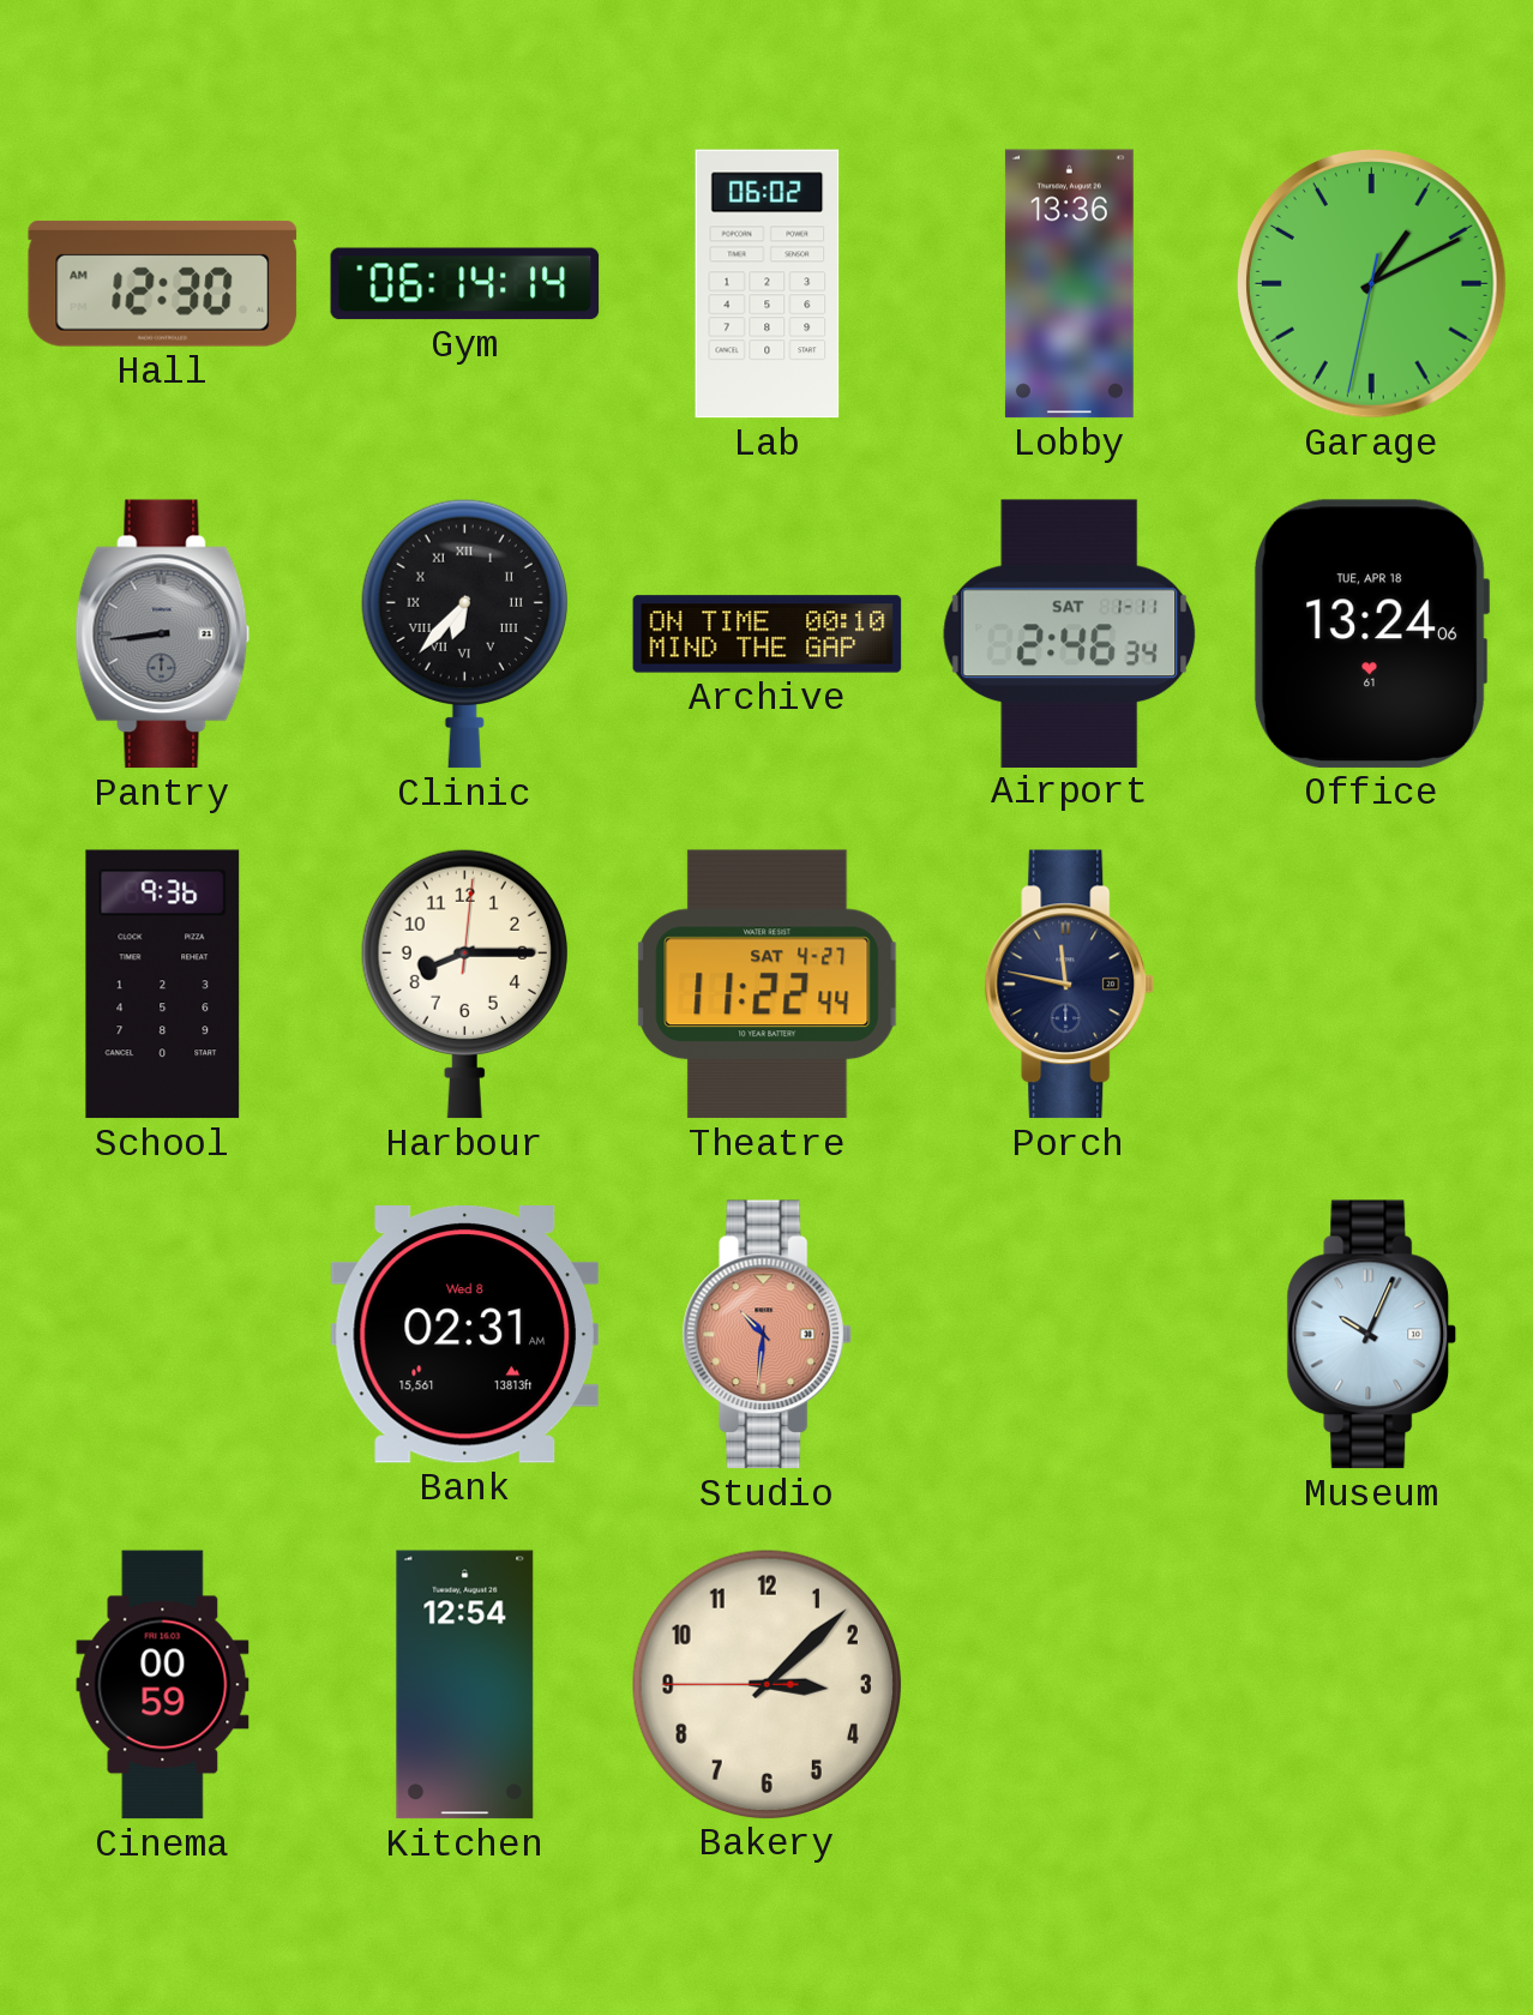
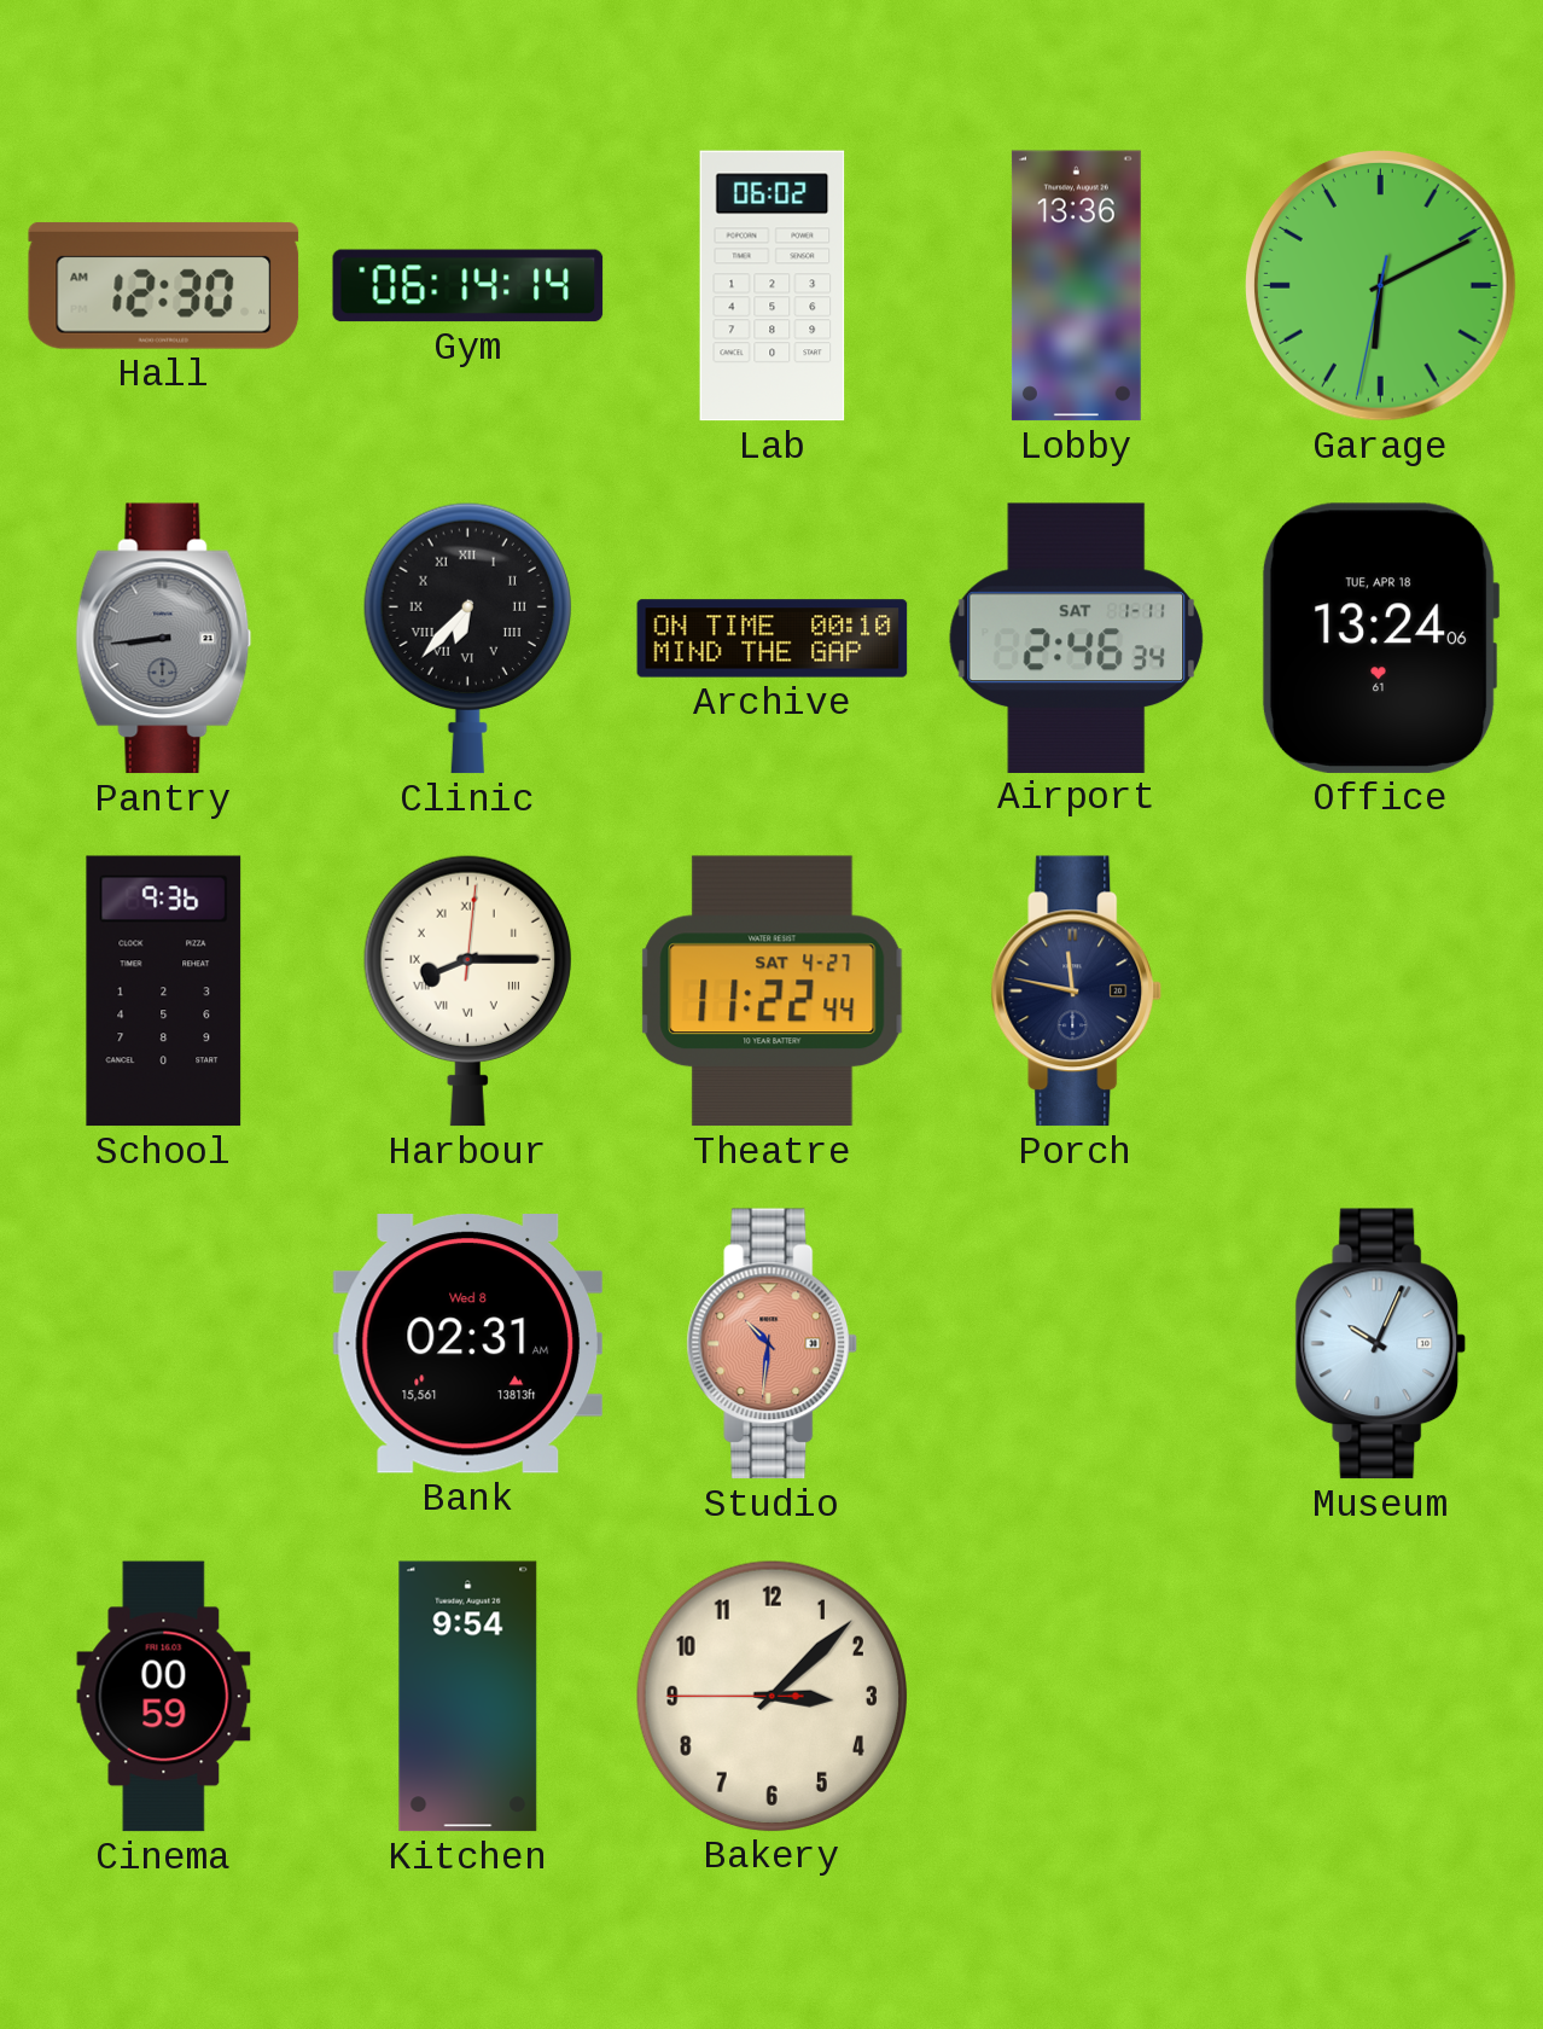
Garage: 1:10 -> 6:10 (1381, 286)
Harbour numerals: Arabic -> Roman (467, 990)
Kitchen: 12:54 -> 9:54 (468, 1697)
